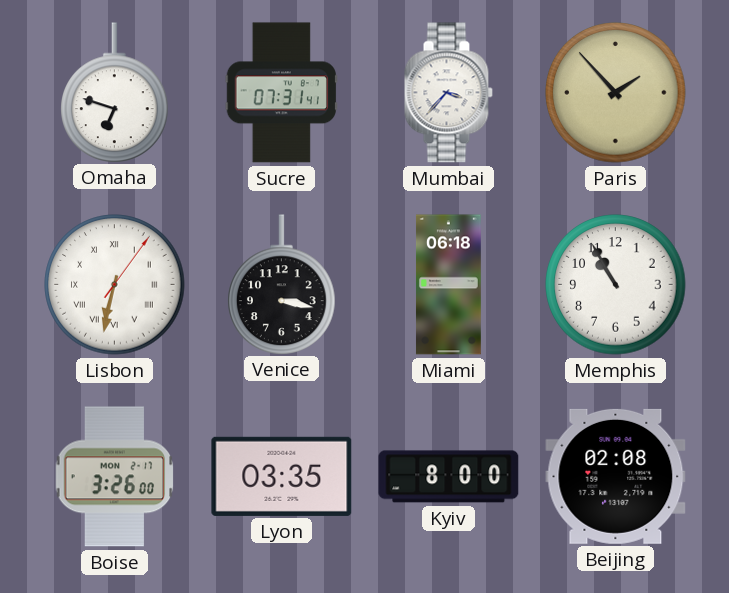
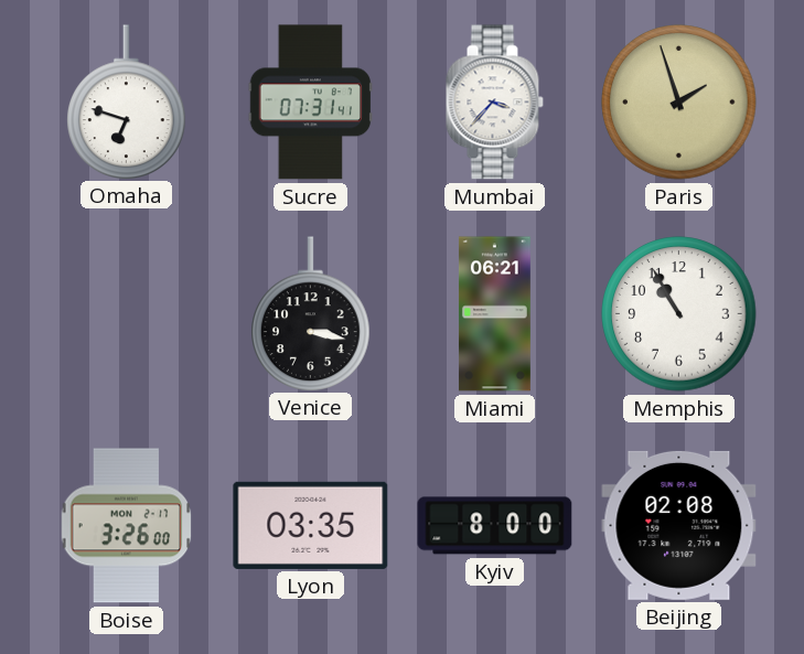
Paris: 1:53 -> 1:57 (679, 103)
Lisbon: 6:32 -> none (115, 285)
Miami: 06:18 -> 06:21 (494, 314)
